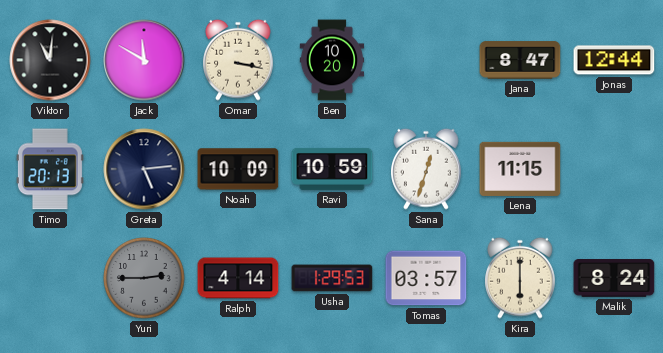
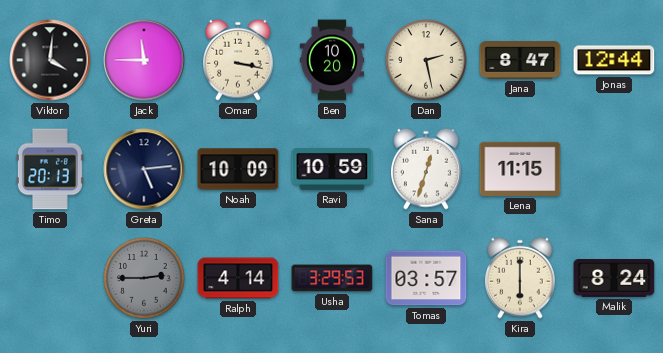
Viktor: 11:01 -> 4:01 (50, 60)
Jack: 11:50 -> 11:45 (144, 60)
Dan: none -> 2:28 (426, 60)
Usha: 1:29 -> 3:29 (332, 278)
